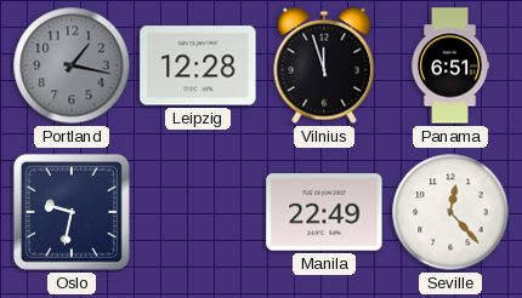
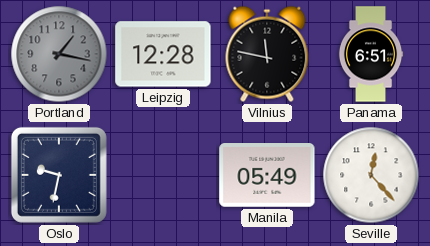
Vilnius: 11:57 -> 11:47 (267, 54)
Manila: 22:49 -> 05:49 (267, 176)
